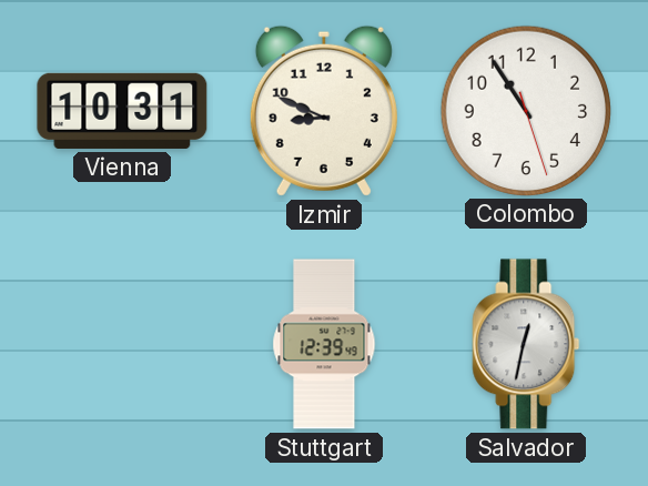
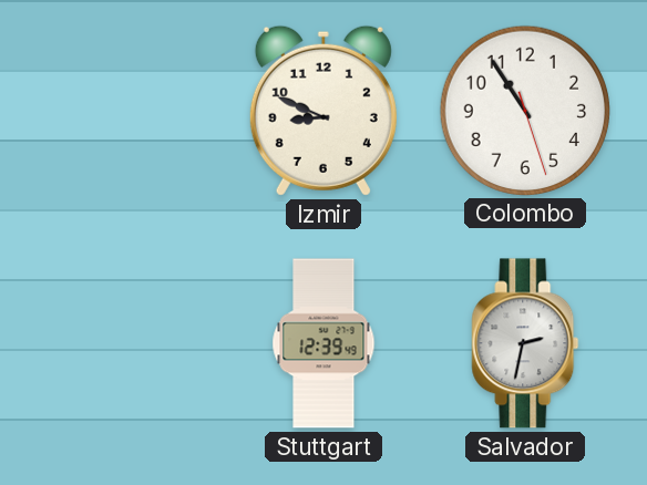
Vienna: 10:31 -> none (122, 111)
Salvador: 12:32 -> 2:32 (525, 343)
